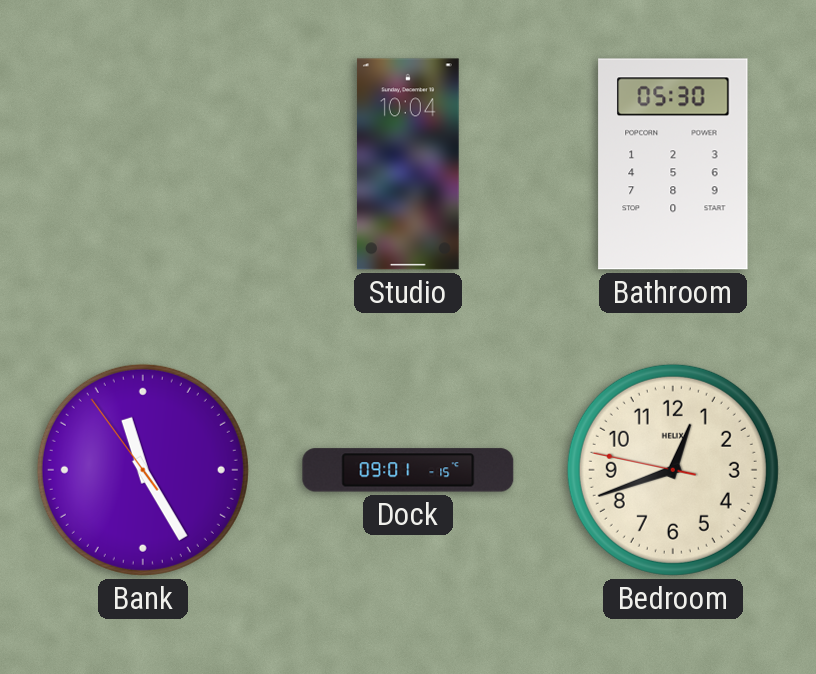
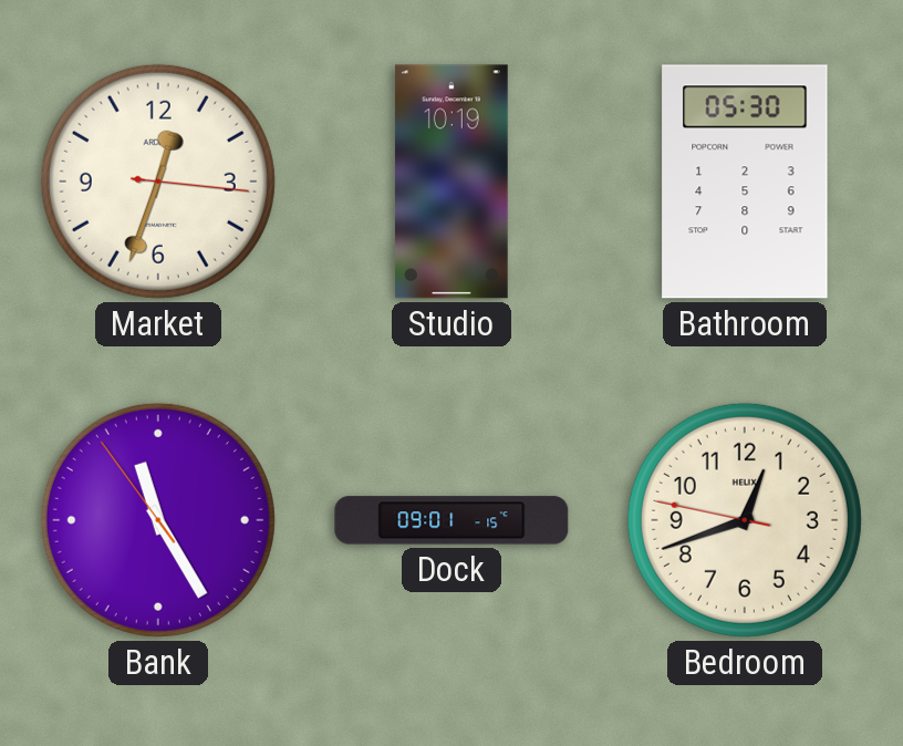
Market: none -> 12:33 (158, 182)
Studio: 10:04 -> 10:19 (451, 182)
